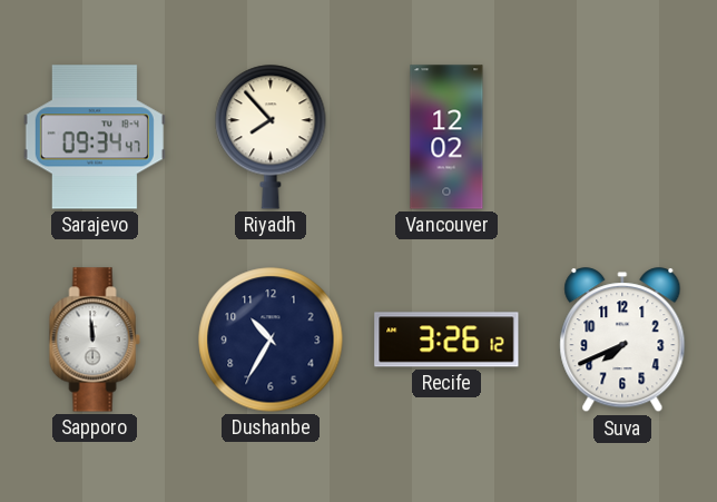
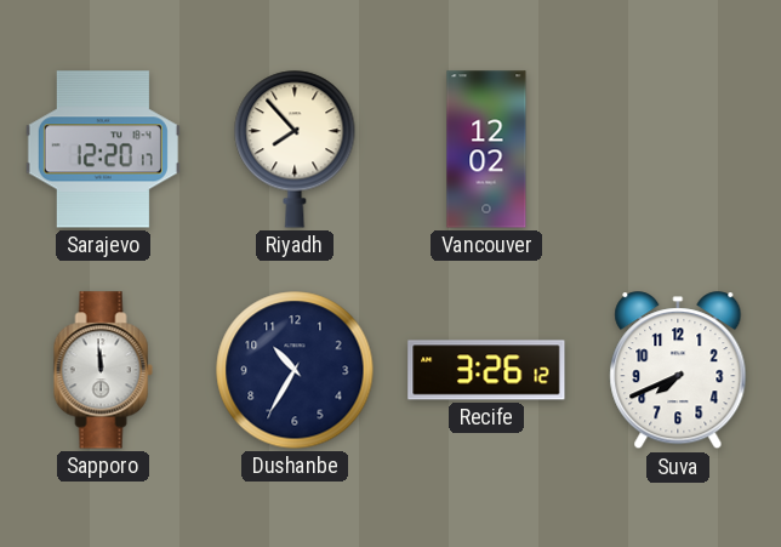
Sarajevo: 09:34 -> 12:20 (103, 149)
